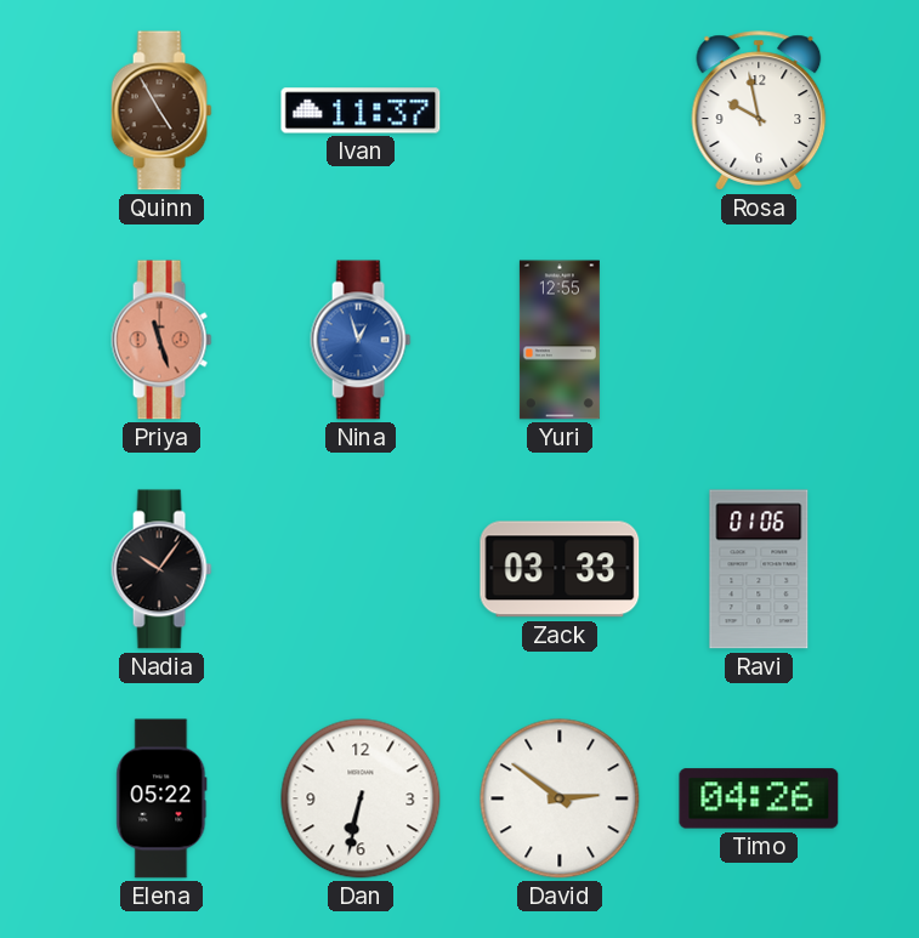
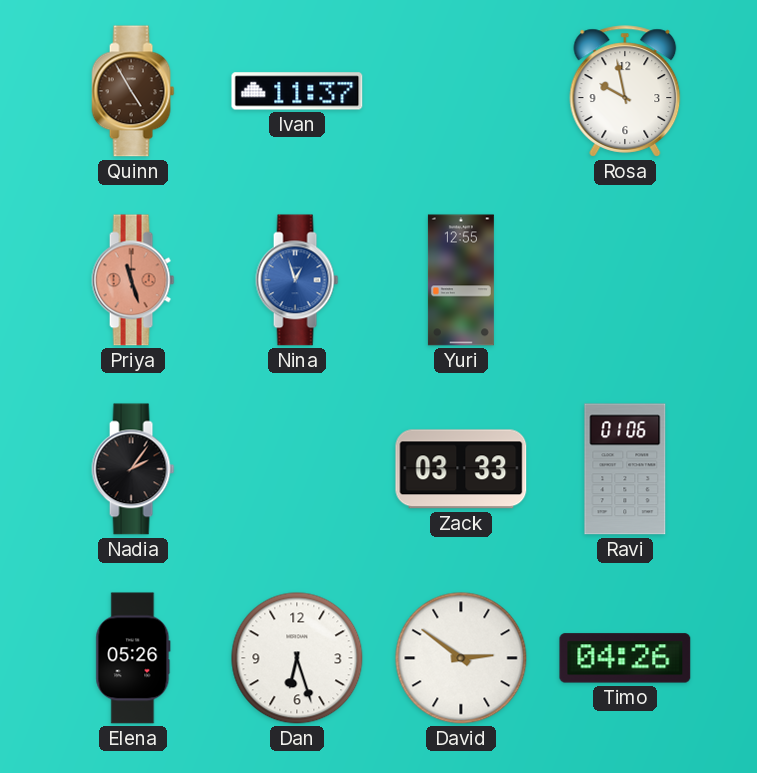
Nadia: 10:06 -> 2:06 (133, 469)
Elena: 05:22 -> 05:26 (133, 658)
Dan: 6:32 -> 6:27 (297, 658)
